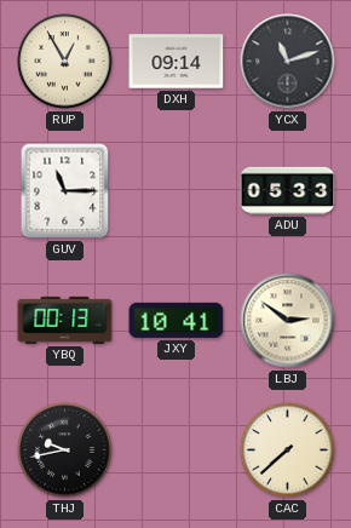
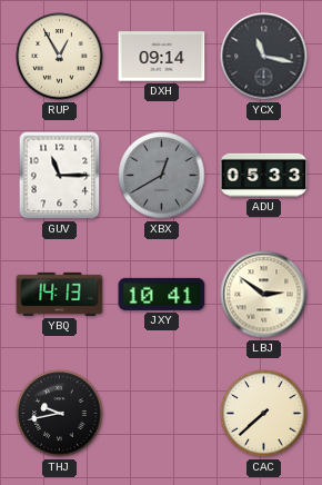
YCX: 11:12 -> 11:17 (264, 57)
XBX: none -> 12:40 (162, 176)
YBQ: 00:13 -> 14:13 (60, 294)
